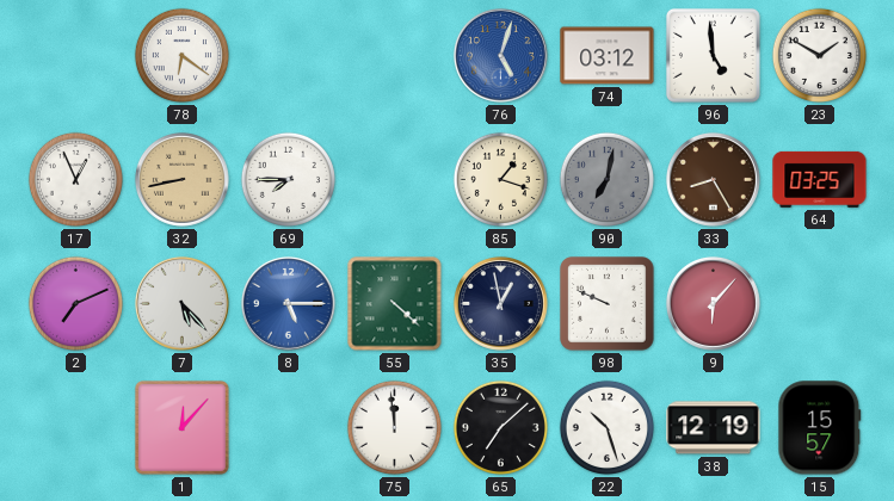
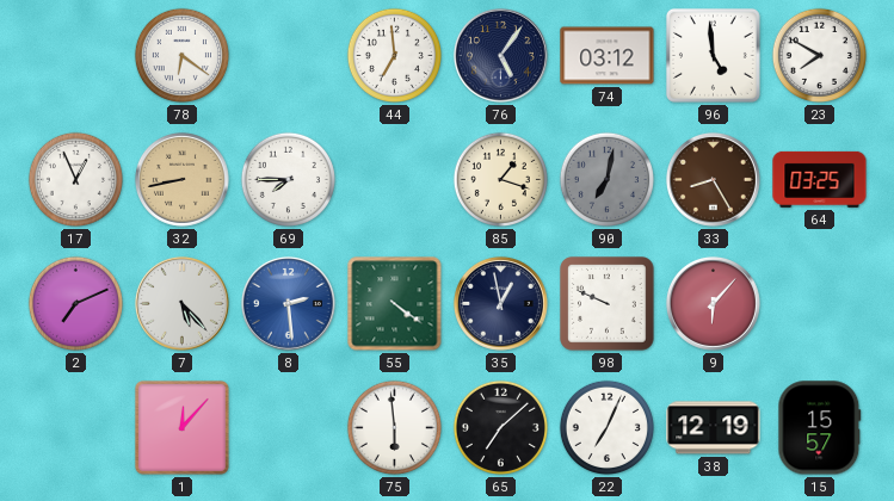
44: none -> 6:59 (394, 55)
76: 5:03 -> 5:06 (501, 56)
76 dial: blue -> navy (501, 56)
23: 1:50 -> 7:50 (819, 55)
8: 5:15 -> 2:29 (289, 304)
55: 4:22 -> 4:21 (395, 304)
75: 11:59 -> 5:59 (394, 427)
22: 10:27 -> 7:04 (606, 427)
